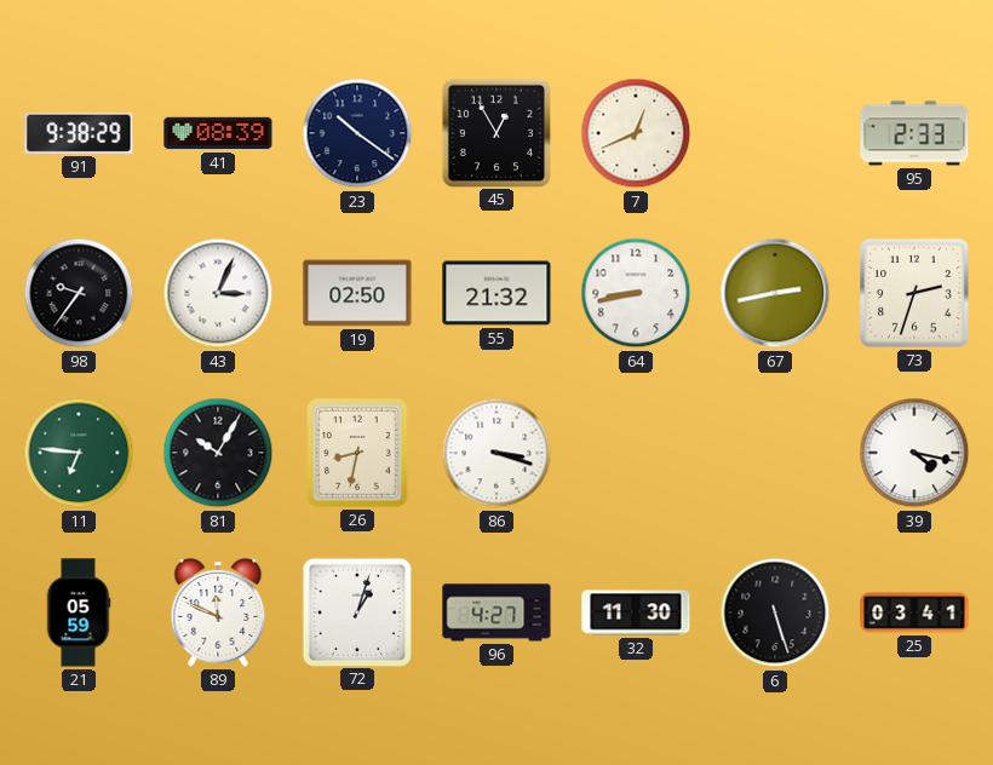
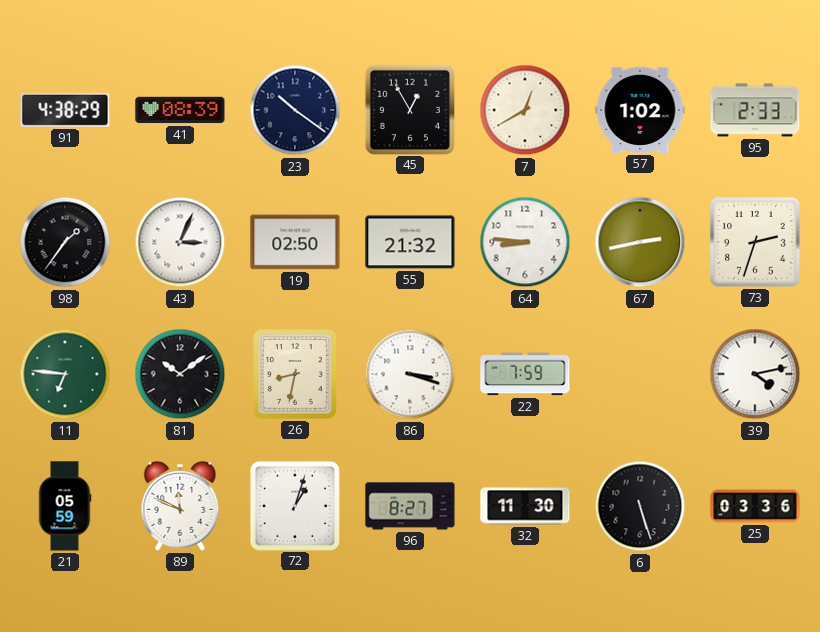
91: 9:38 -> 4:38 (65, 110)
7: 12:41 -> 12:40 (525, 110)
57: none -> 1:02 (640, 110)
98: 9:36 -> 1:36 (65, 242)
64: 8:43 -> 8:46 (525, 242)
81: 10:05 -> 10:09 (180, 374)
22: none -> 7:59 (525, 374)
39: 4:17 -> 4:13 (755, 374)
96: 4:27 -> 8:27 (410, 506)
25: 03:41 -> 03:36 (755, 506)
